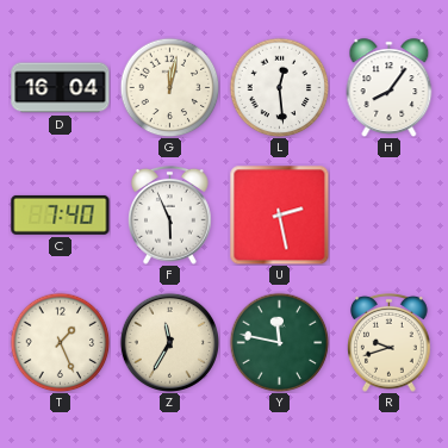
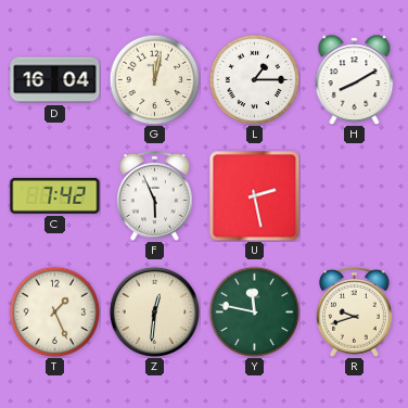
L: 12:29 -> 1:15 (254, 79)
H: 8:06 -> 8:10 (355, 79)
C: 7:40 -> 7:42 (55, 195)
Z: 11:35 -> 12:31 (154, 311)
